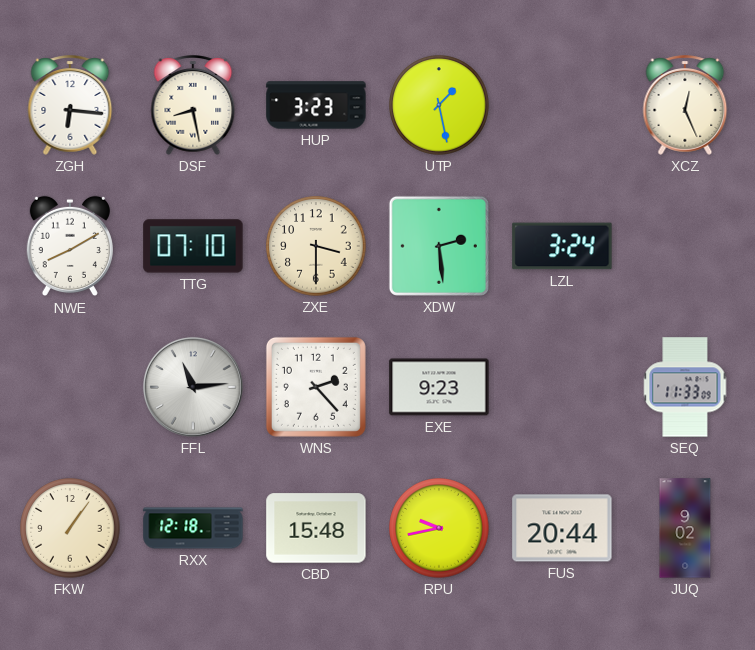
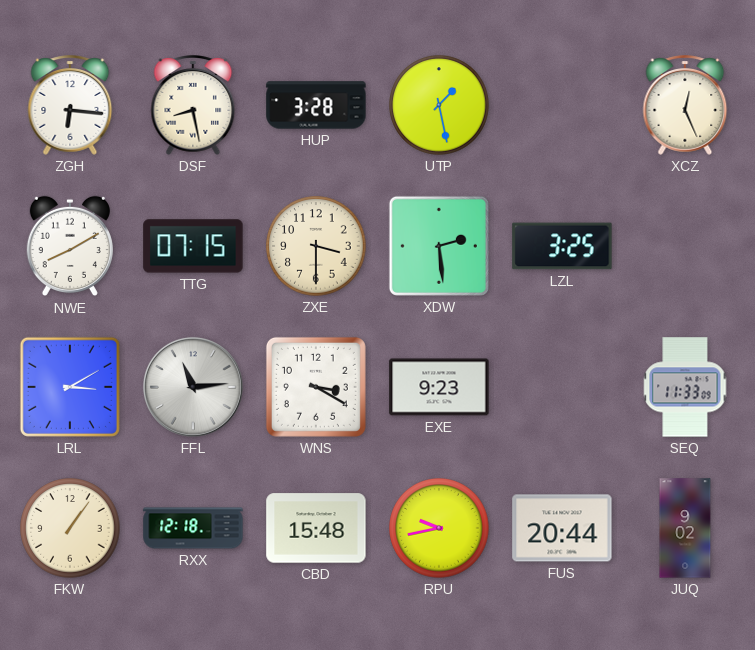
HUP: 3:23 -> 3:28 (316, 105)
TTG: 07:10 -> 07:15 (193, 246)
LZL: 3:24 -> 3:25 (562, 246)
LRL: none -> 3:10 (70, 387)
WNS: 2:23 -> 3:20 (316, 387)
